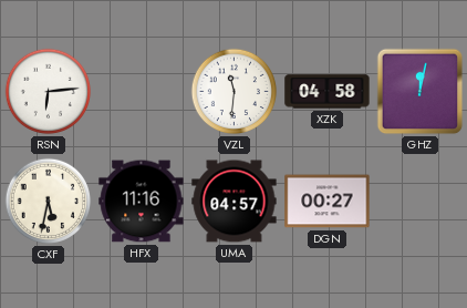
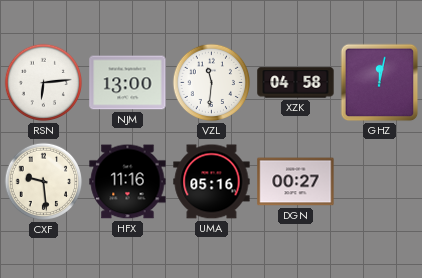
NJM: none -> 13:00 (128, 83)
CXF: 5:32 -> 9:29 (44, 182)
UMA: 04:57 -> 05:16 (212, 182)
